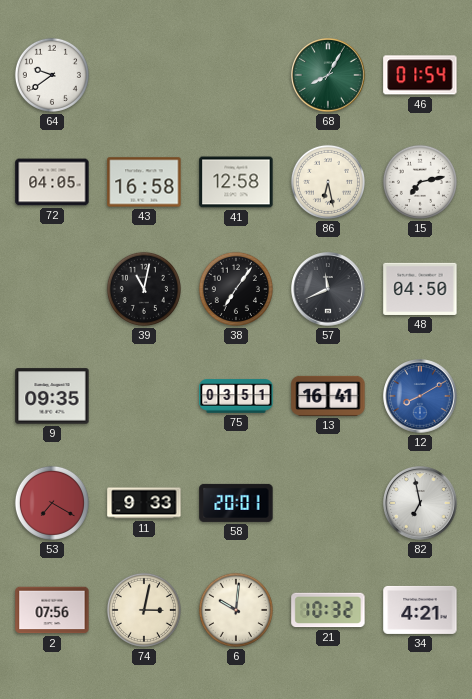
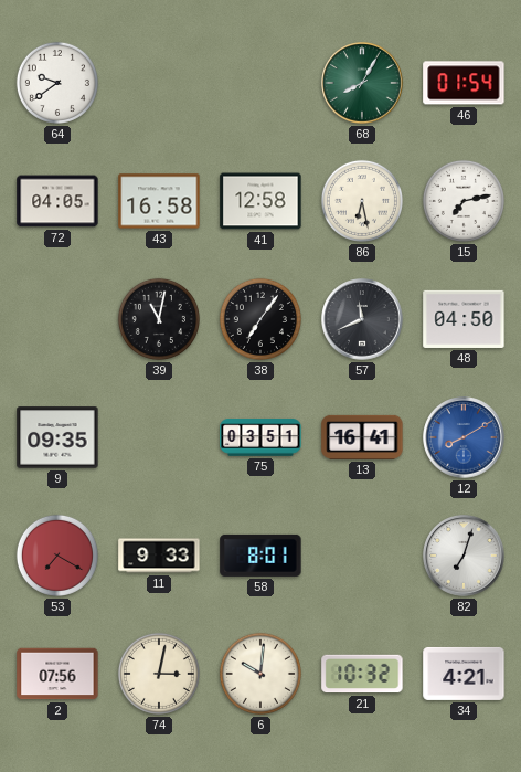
58: 20:01 -> 8:01 (260, 556)
82: 6:58 -> 7:03 (464, 556)
